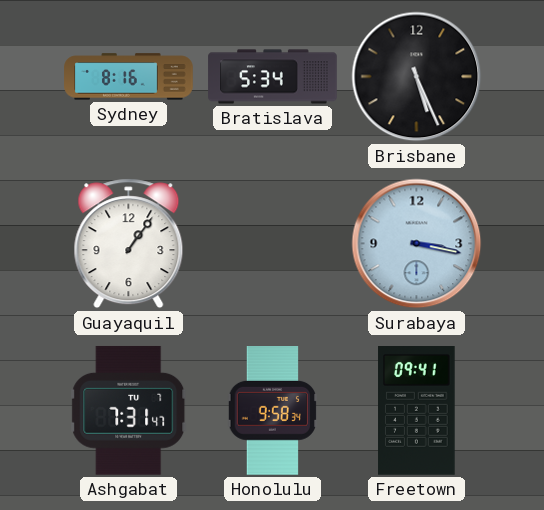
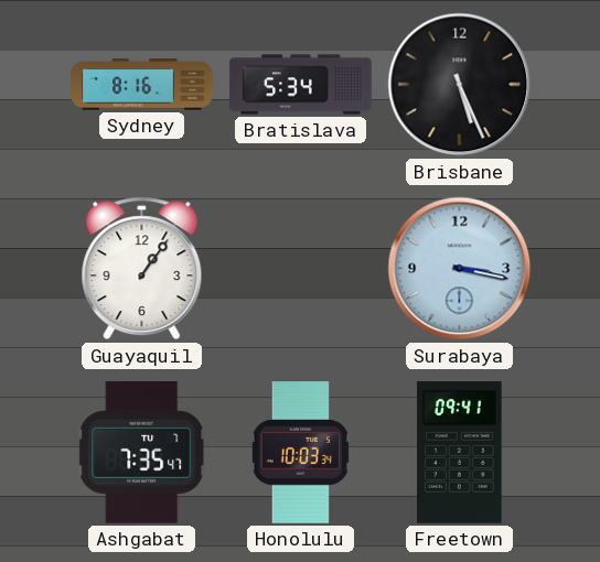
Ashgabat: 7:31 -> 7:35 (142, 452)
Honolulu: 9:58 -> 10:03 (300, 453)
